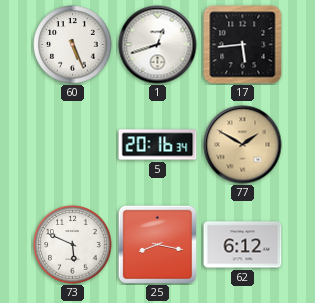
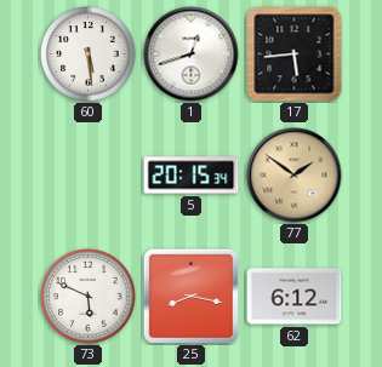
60: 5:26 -> 5:29 (89, 55)
5: 20:16 -> 20:15 (192, 176)
77: 1:50 -> 1:51 (295, 176)
